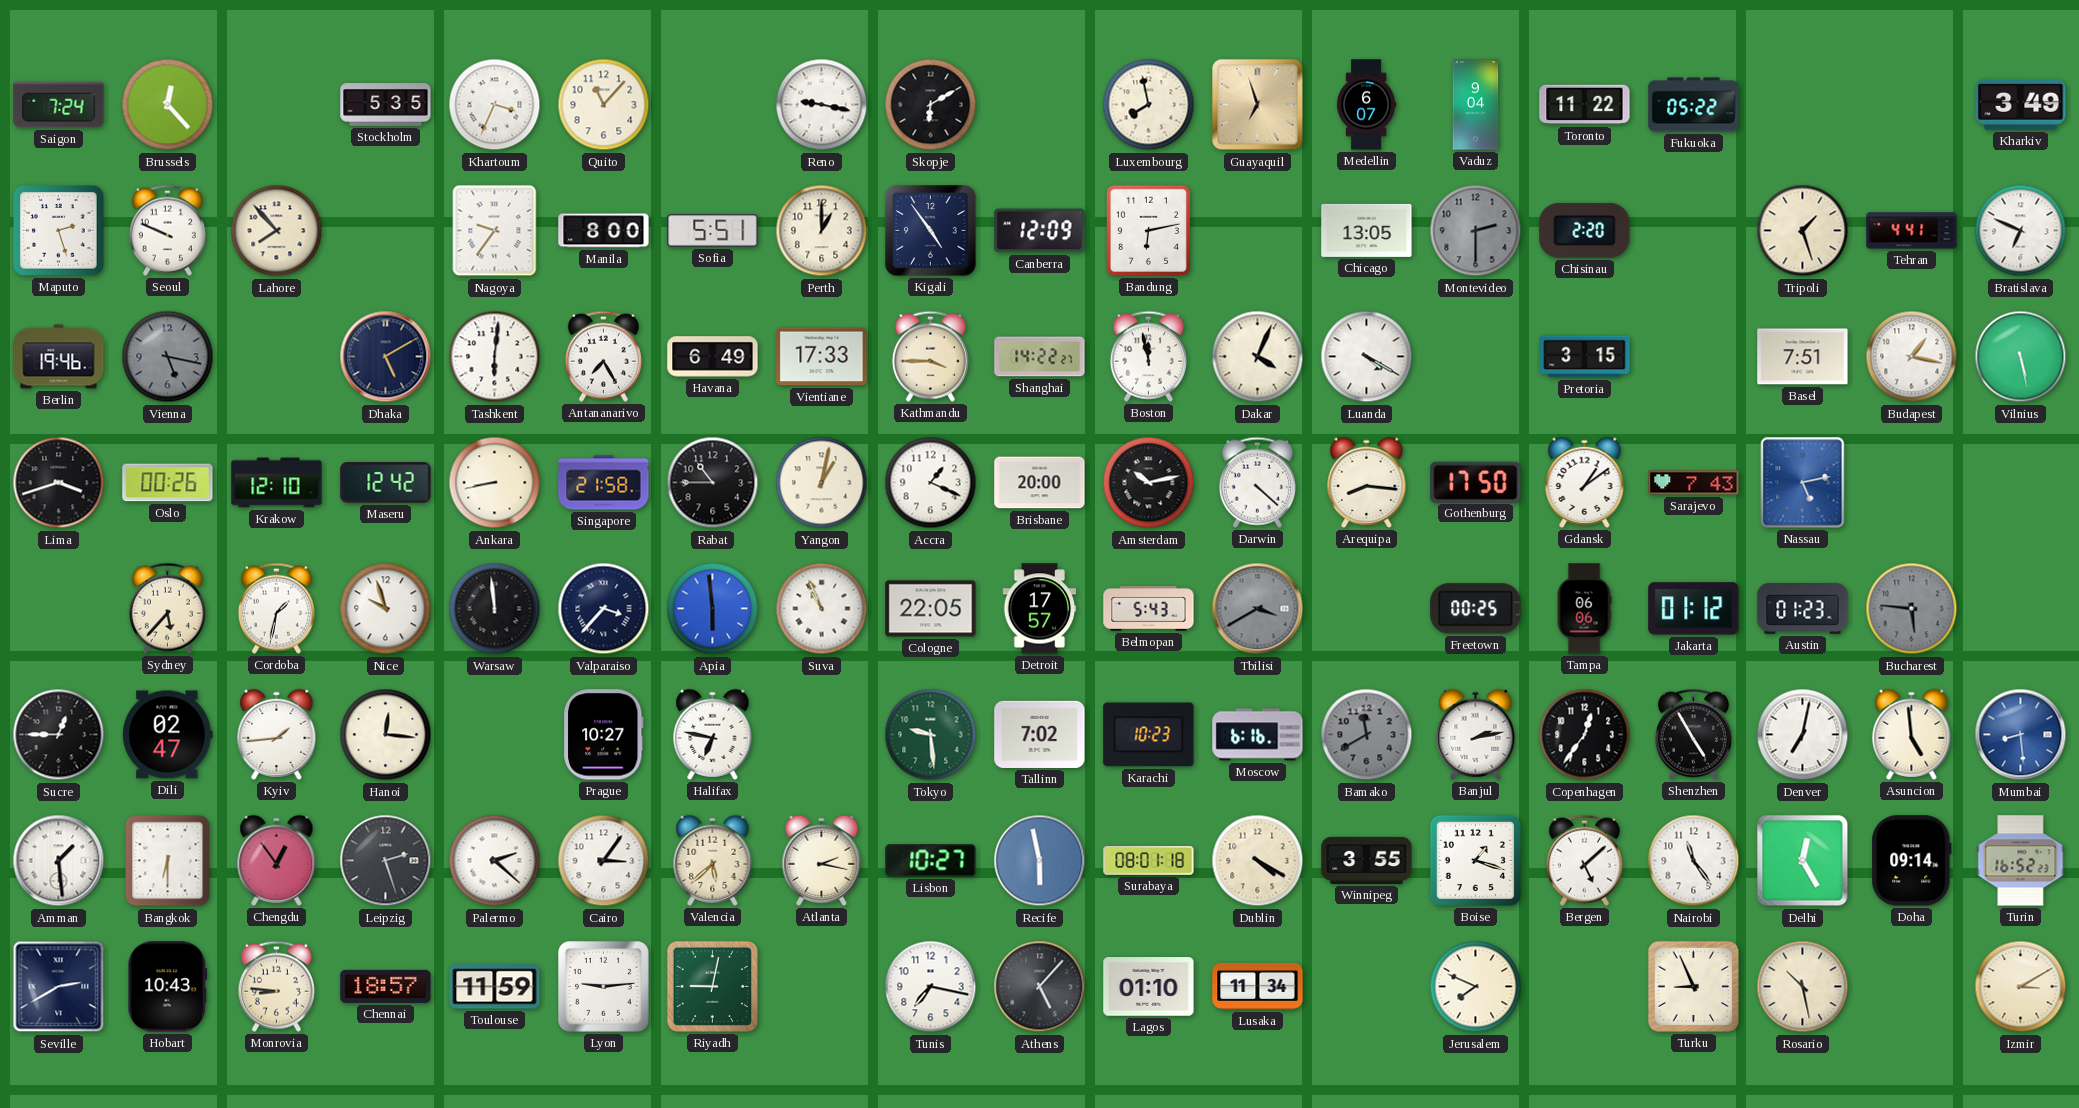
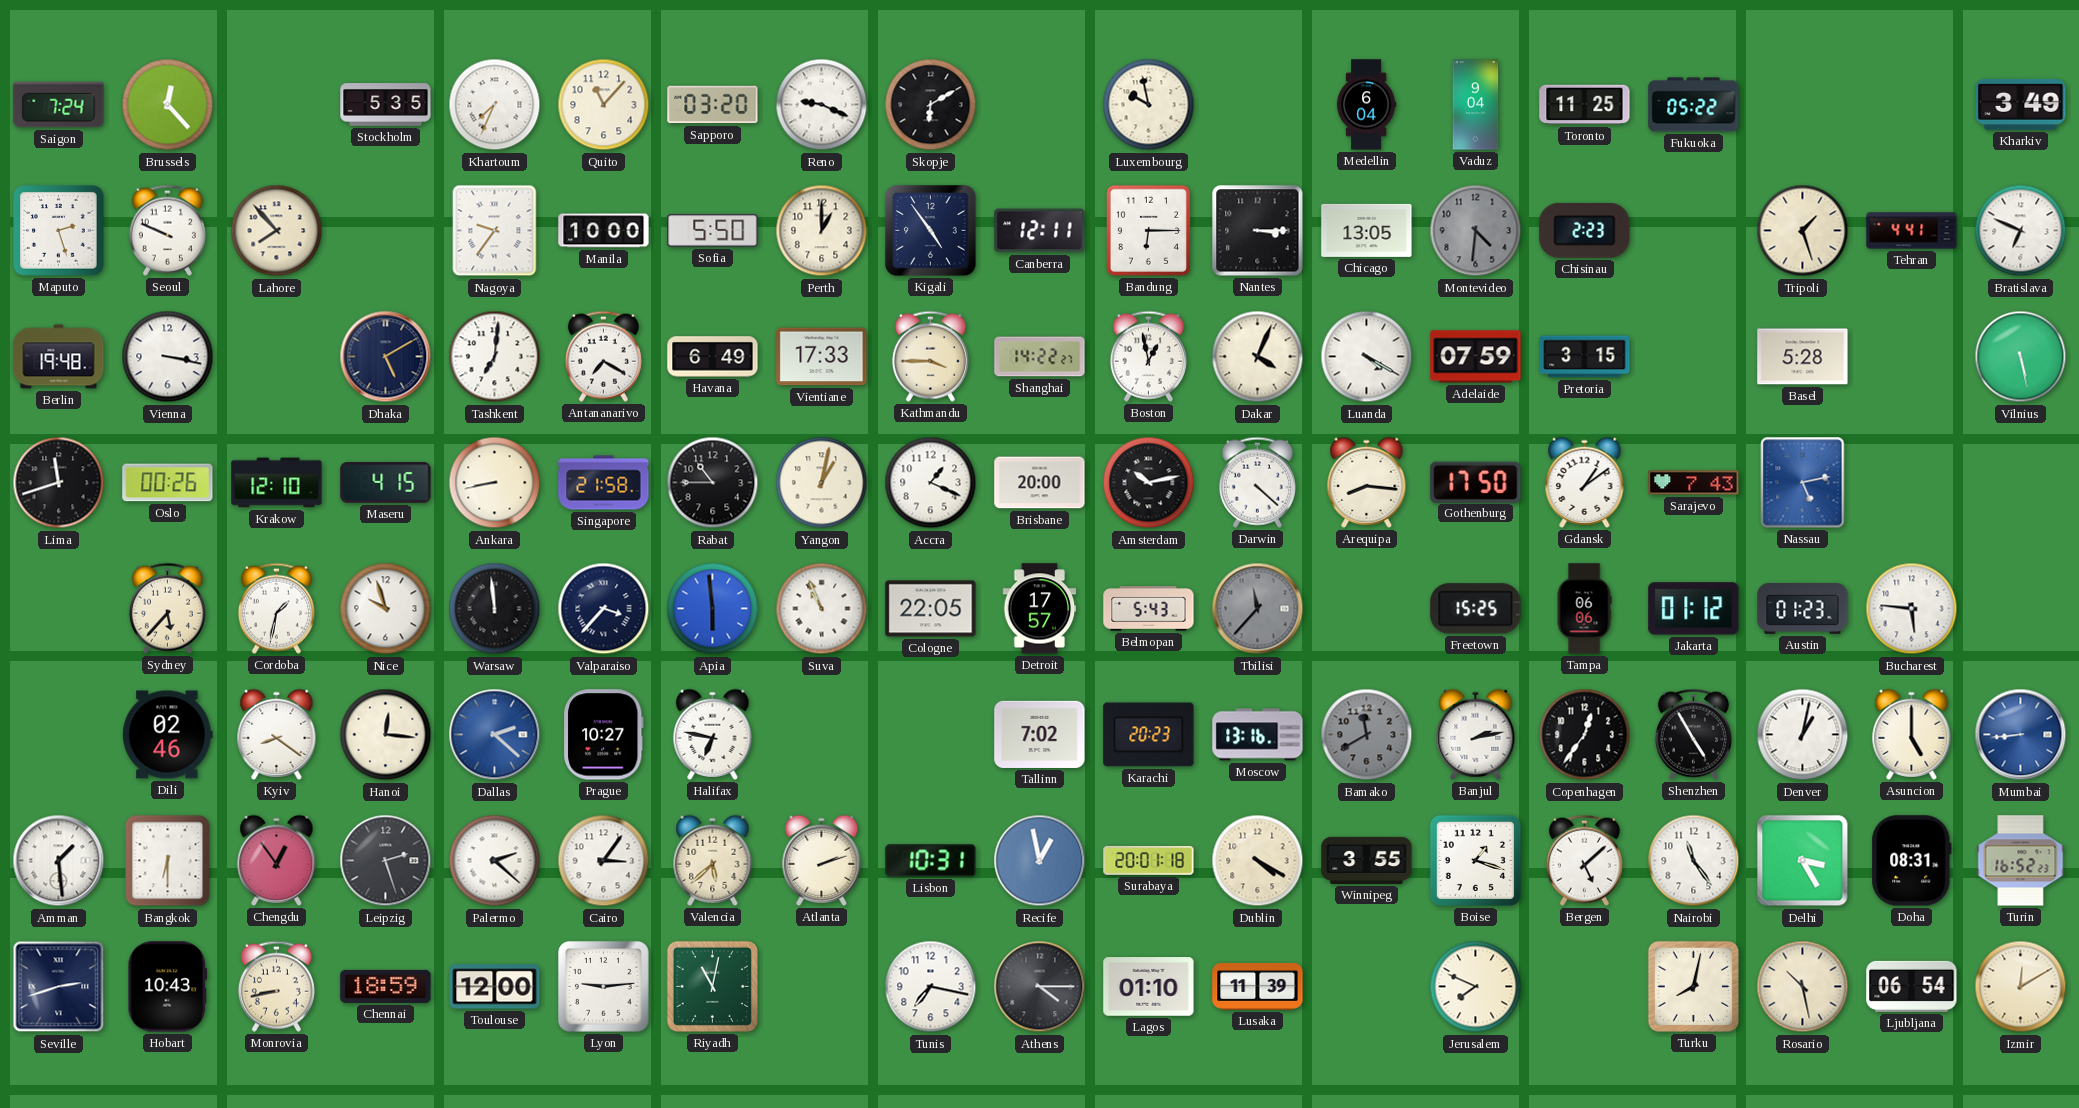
Khartoum: 3:34 -> 7:34 (495, 105)
Sapporo: none -> 03:20 (713, 105)
Reno: 9:17 -> 9:19 (822, 105)
Luxembourg: 7:58 -> 9:58 (1149, 105)
Guayaquil: 6:57 -> none (1258, 105)
Medellin: 6:07 -> 6:04 (1366, 105)
Toronto: 11:22 -> 11:25 (1585, 105)
Manila: 8:00 -> 10:00 (604, 231)
Sofia: 5:51 -> 5:50 (713, 231)
Canberra: 12:09 -> 12:11 (1040, 231)
Bandung: 6:13 -> 6:15 (1148, 230)
Nantes: none -> 3:15 (1258, 231)
Montevideo: 2:30 -> 4:31 (1476, 231)
Chisinau: 2:20 -> 2:23 (1585, 230)
Berlin: 19:46 -> 19:48 (59, 357)
Vienna: 5:17 -> 3:17 (168, 357)
Vienna dial: grey -> white (168, 357)
Tashkent: 6:01 -> 7:01 (495, 357)
Antananarivo: 7:25 -> 7:20 (603, 356)
Boston: 11:58 -> 12:58 (1148, 356)
Adelaide: none -> 07:59 (1476, 357)
Basel: 7:51 -> 5:28 (1803, 357)
Budapest: 1:17 -> none (1912, 357)
Lima: 3:42 -> 11:42 (59, 483)
Maseru: 12:42 -> 4:15 (386, 483)
Tbilisi: 3:40 -> 11:37 (1258, 609)
Freetown: 00:25 -> 15:25 (1476, 609)
Bucharest dial: grey -> white (1912, 609)
Sucre: 12:45 -> none (59, 735)
Dili: 02:47 -> 02:46 (168, 735)
Kyiv: 1:44 -> 8:21 (277, 734)
Dallas: none -> 2:22 (495, 735)
Tokyo: 9:29 -> none (931, 735)
Karachi: 10:23 -> 20:23 (1149, 735)
Moscow: 6:16 -> 13:16 (1258, 735)
Denver: 7:02 -> 1:02 (1803, 735)
Asuncion: 4:59 -> 5:00 (1912, 734)
Mumbai: 8:29 -> 8:44 (2021, 735)
Atlanta: 2:17 -> 2:12 (822, 860)
Lisbon: 10:27 -> 10:31 (931, 861)
Recife: 5:58 -> 12:58 (1040, 861)
Surabaya: 08:01 -> 20:01 (1149, 860)
Delhi: 12:25 -> 3:25 (1803, 861)
Doha: 09:14 -> 08:31 (1912, 861)
Seville: 2:40 -> 2:42 (59, 987)
Monrovia: 8:46 -> 8:43 (276, 986)
Chennai: 18:57 -> 18:59 (386, 986)
Toulouse: 11:59 -> 12:00 (495, 987)
Riyadh: 9:02 -> 11:02 (712, 986)
Athens: 5:07 -> 4:15 (1040, 987)
Lusaka: 11:34 -> 11:39 (1258, 986)
Turku: 8:56 -> 8:02 (1693, 986)
Ljubljana: none -> 06:54 (1912, 986)
Izmir: 3:10 -> 12:10 (2021, 987)
